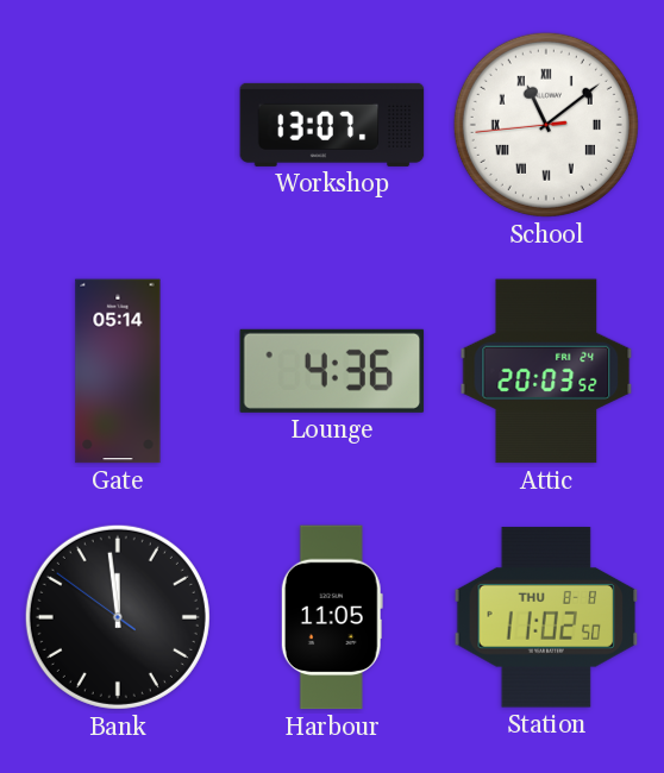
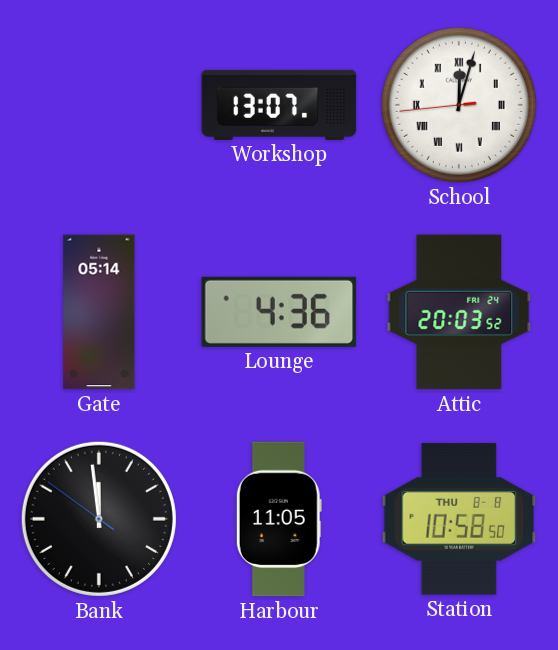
School: 11:08 -> 12:02 (459, 105)
Station: 11:02 -> 10:58 (459, 519)
